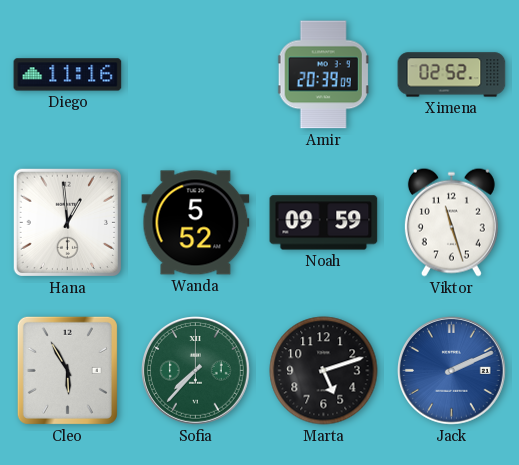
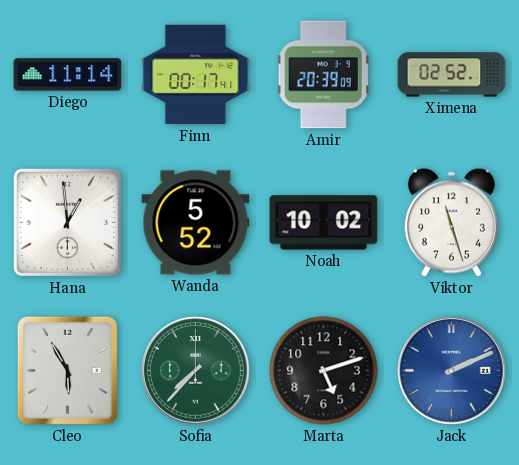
Diego: 11:16 -> 11:14 (68, 75)
Finn: none -> 00:17 (196, 75)
Noah: 09:59 -> 10:02 (324, 223)
